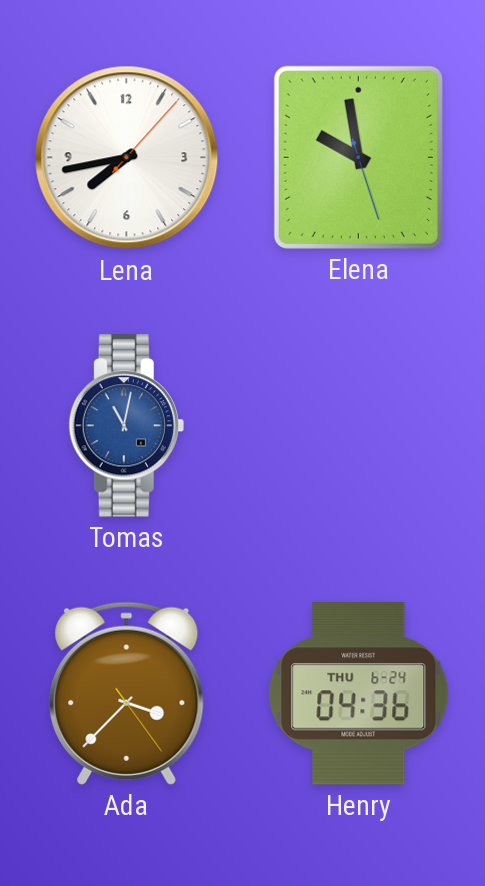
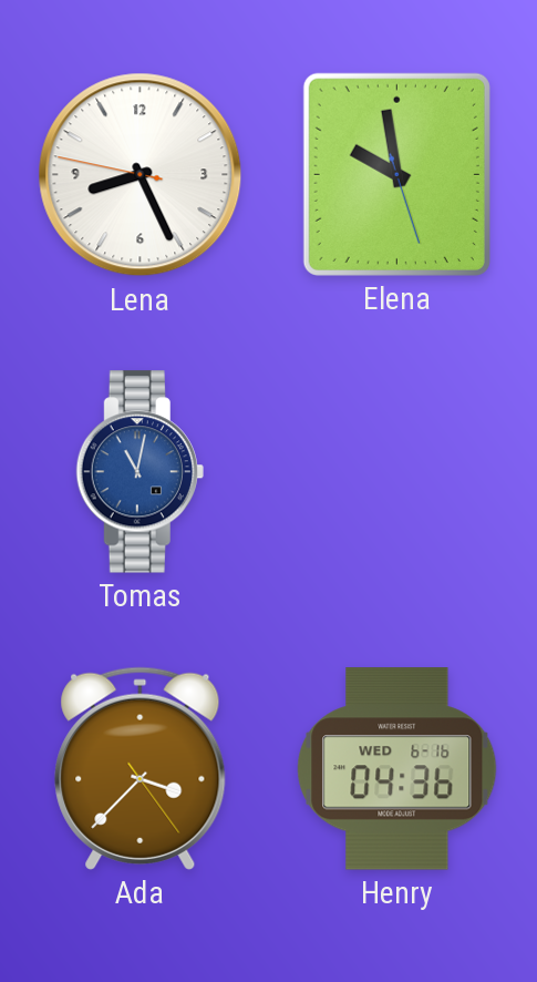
Lena: 7:43 -> 8:25 (141, 175)
Henry date: THU 6-24 -> WED 6-16 (397, 769)
